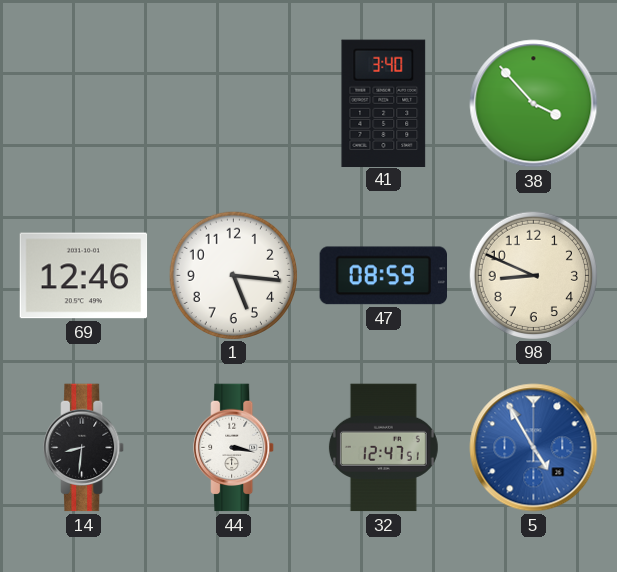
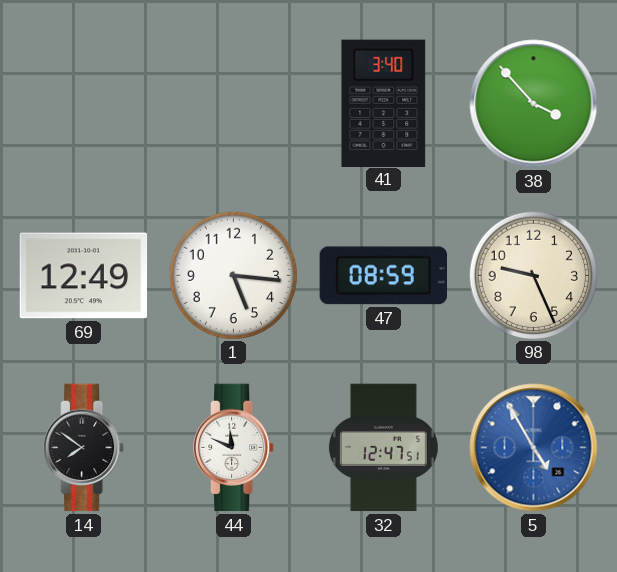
69: 12:46 -> 12:49 (84, 276)
98: 8:49 -> 9:26 (533, 275)
14: 8:31 -> 7:51 (84, 448)
44: 3:17 -> 11:49 (234, 448)
